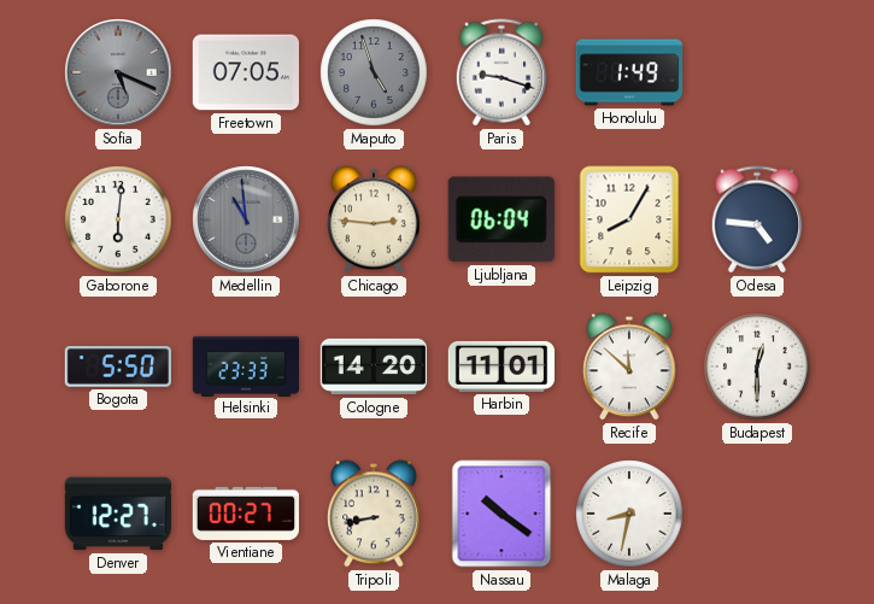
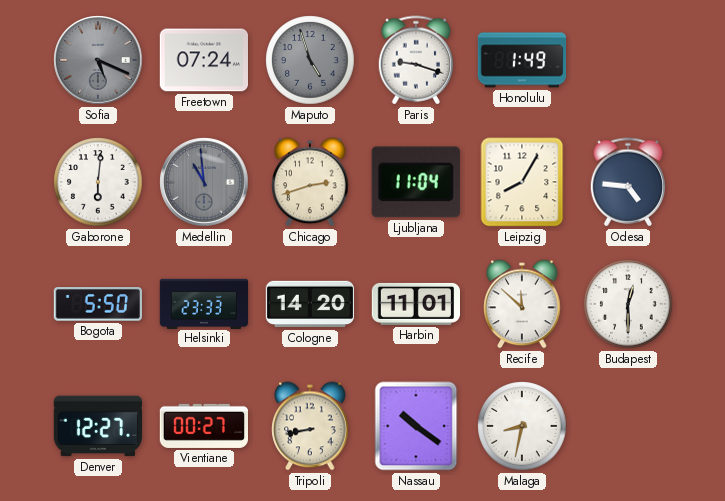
Freetown: 07:05 -> 07:24 (203, 60)
Chicago: 2:46 -> 2:42 (310, 182)
Ljubljana: 06:04 -> 11:04 (416, 182)
